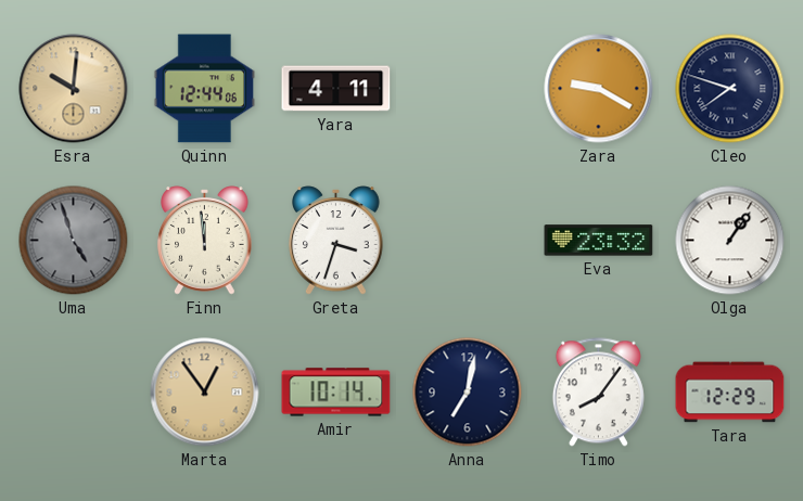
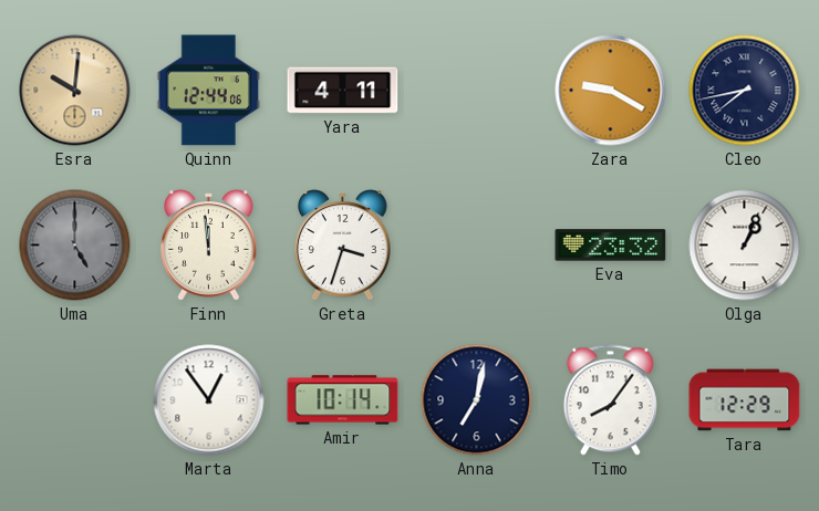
Cleo: 7:48 -> 7:43 (745, 91)
Uma: 4:57 -> 5:00 (75, 246)
Olga: 1:06 -> 1:04 (745, 246)
Marta dial: champagne -> white (209, 400)
